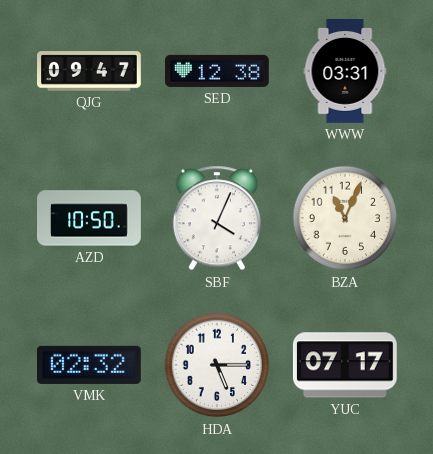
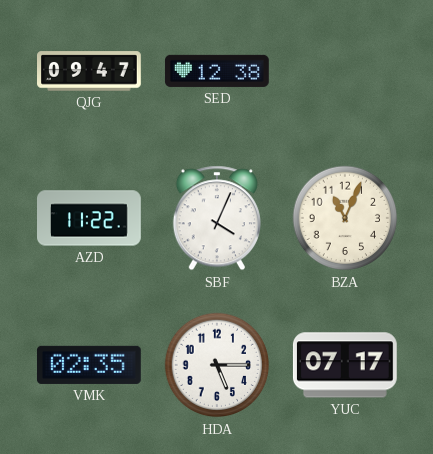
WWW: 03:31 -> none (345, 72)
AZD: 10:50 -> 11:22 (90, 218)
VMK: 02:32 -> 02:35 (89, 365)
